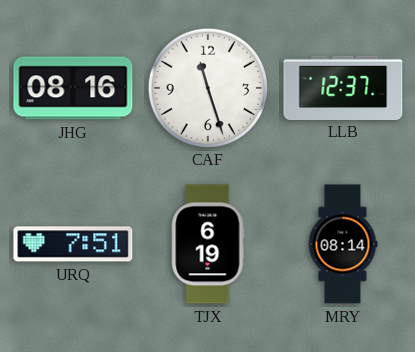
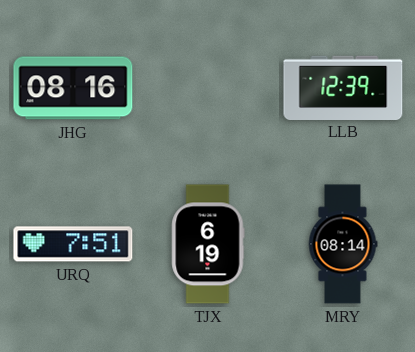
CAF: 11:27 -> none (207, 87)
LLB: 12:37 -> 12:39 (343, 87)
